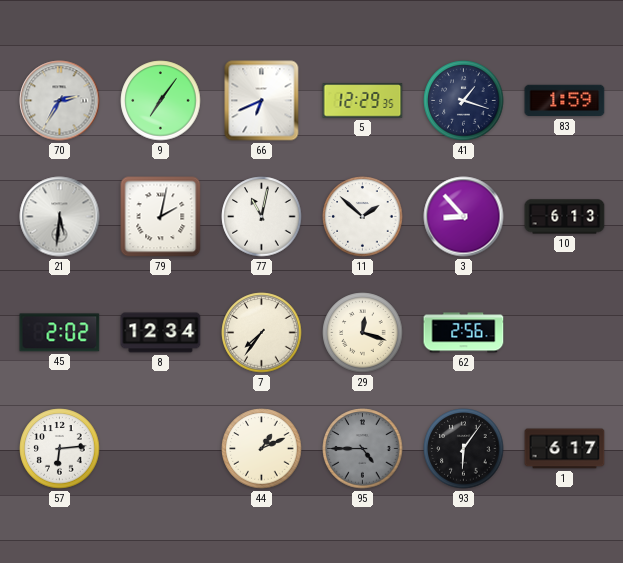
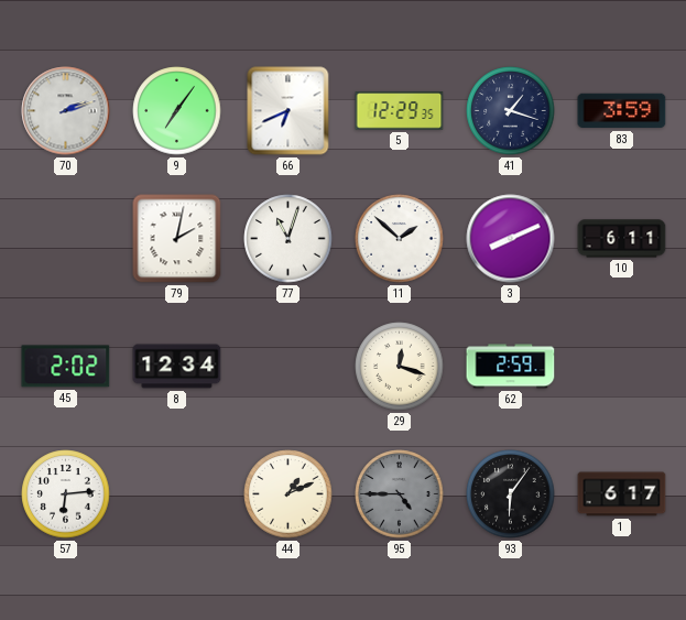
70: 2:35 -> 2:12 (66, 111)
83: 1:59 -> 3:59 (622, 111)
21: 5:31 -> none (60, 217)
77: 11:02 -> 11:03 (288, 239)
3: 8:53 -> 8:11 (511, 239)
10: 6:13 -> 6:11 (622, 239)
7: 7:36 -> none (262, 333)
62: 2:56 -> 2:59 (511, 367)
